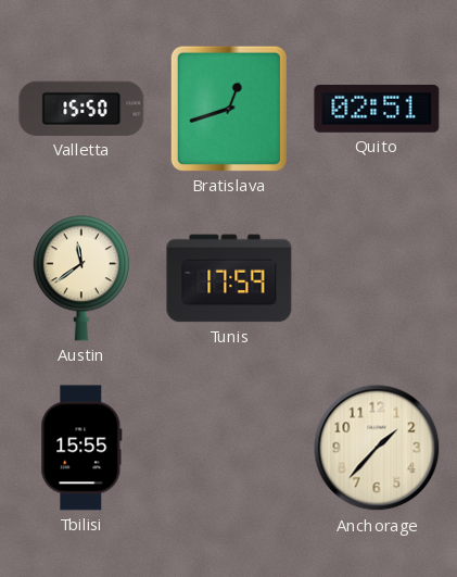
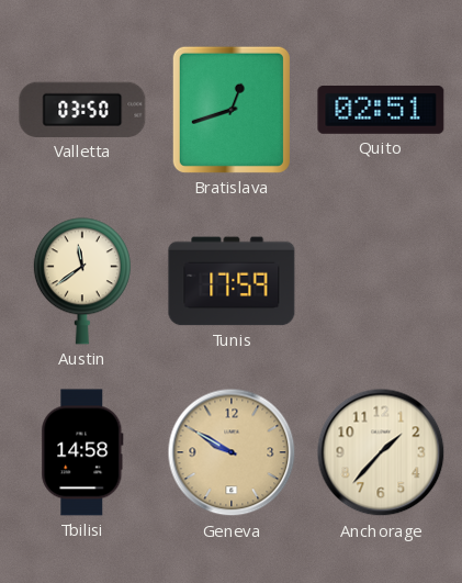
Valletta: 15:50 -> 03:50 (82, 110)
Tbilisi: 15:55 -> 14:58 (82, 452)
Geneva: none -> 9:50 (232, 452)
